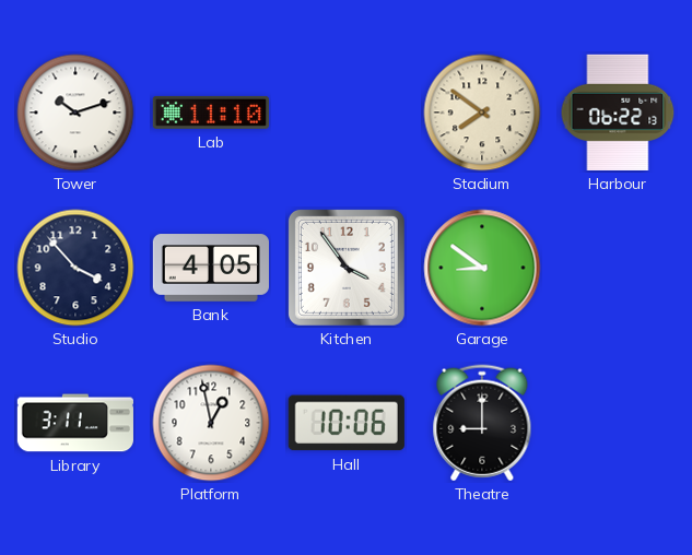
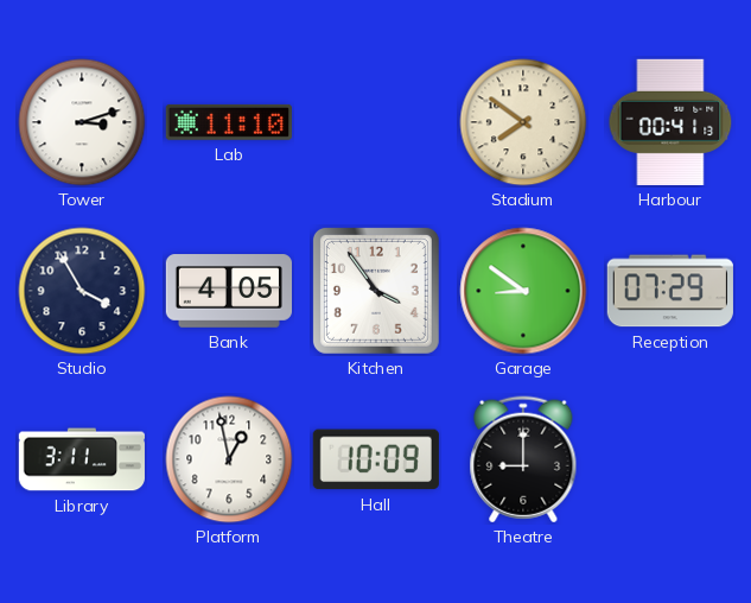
Tower: 10:12 -> 3:12 (82, 122)
Harbour: 06:22 -> 00:41 (670, 122)
Studio: 3:53 -> 3:55 (82, 291)
Reception: none -> 07:29 (670, 291)
Hall: 10:06 -> 10:09 (376, 459)
